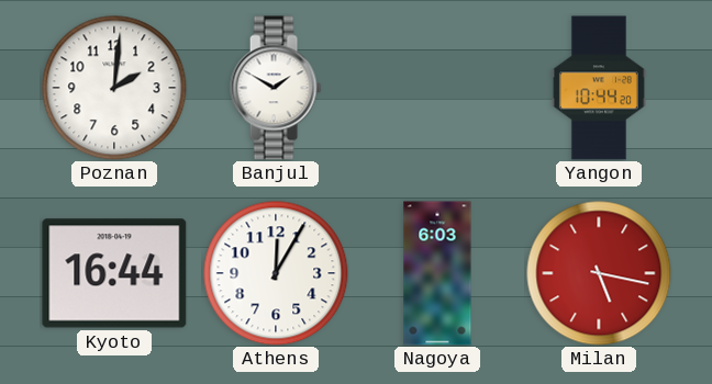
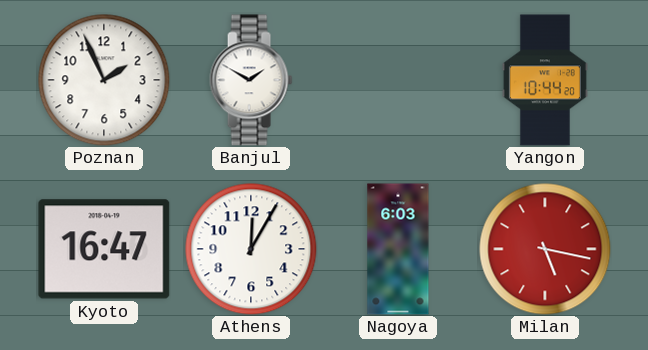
Poznan: 2:01 -> 1:56 (104, 80)
Kyoto: 16:44 -> 16:47 (104, 249)
